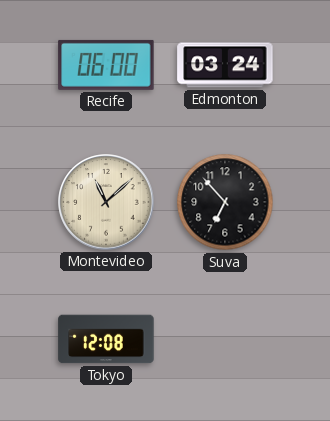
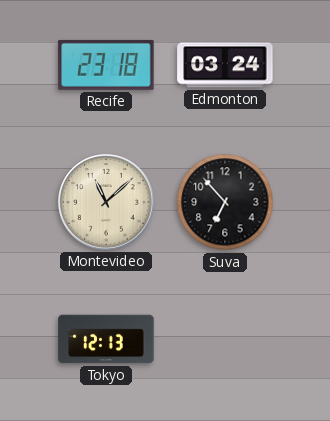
Recife: 06:00 -> 23:18 (106, 65)
Tokyo: 12:08 -> 12:13 (106, 339)
